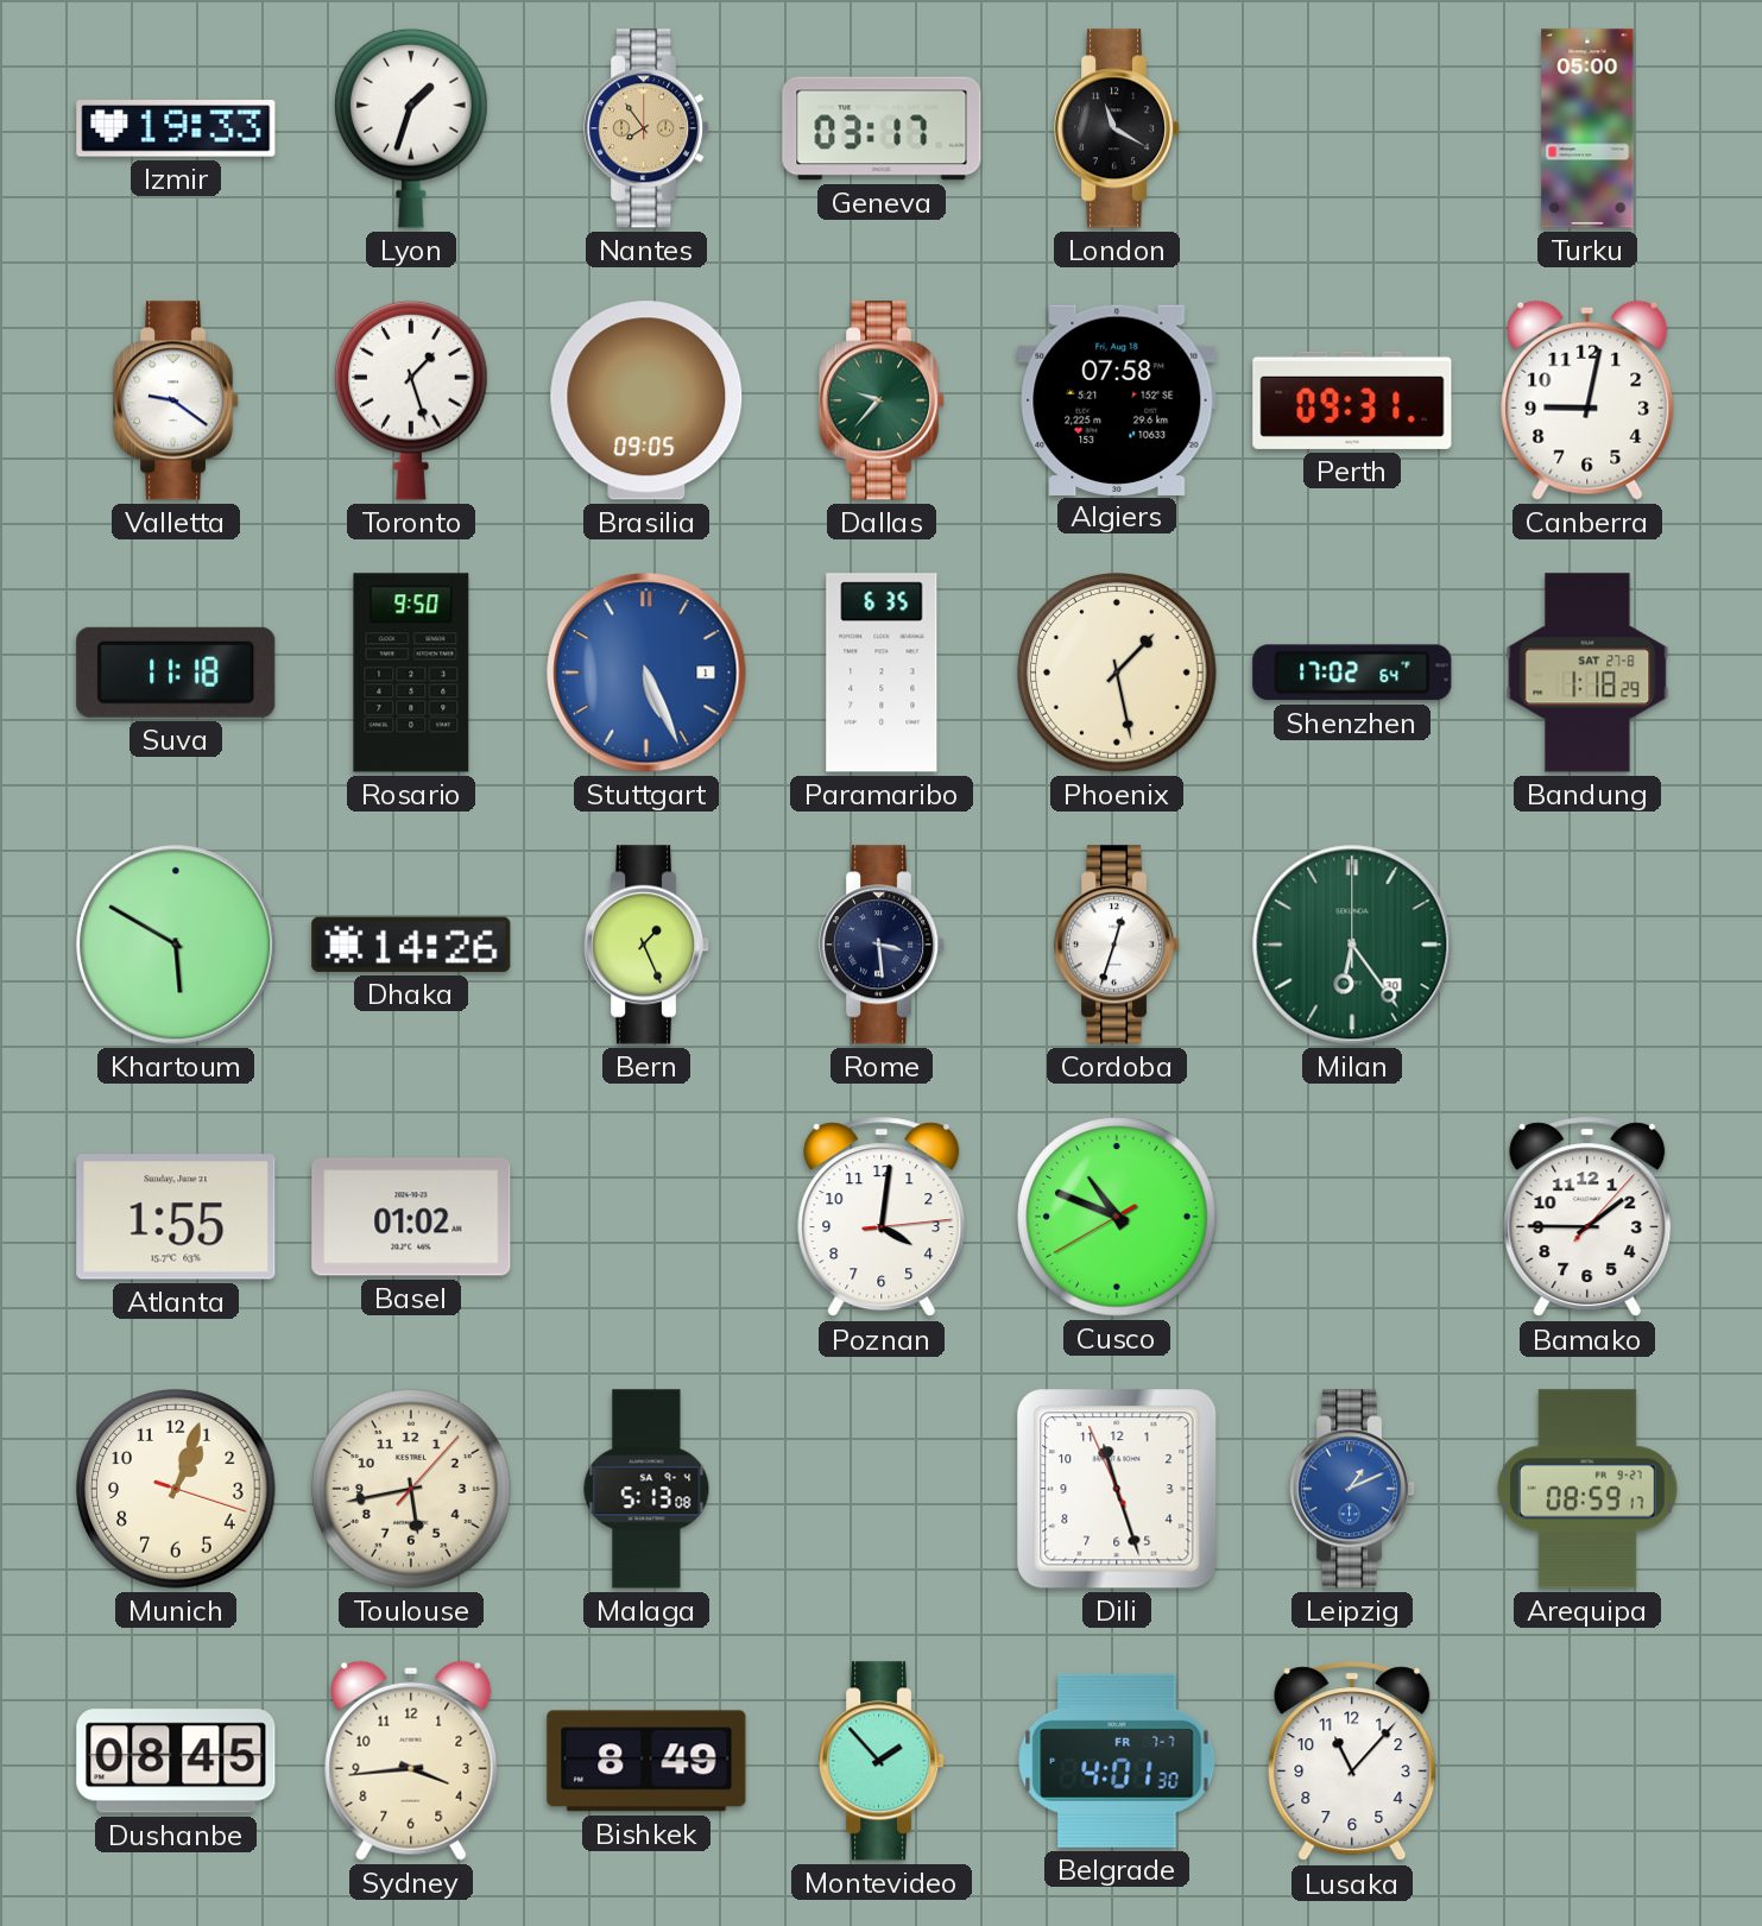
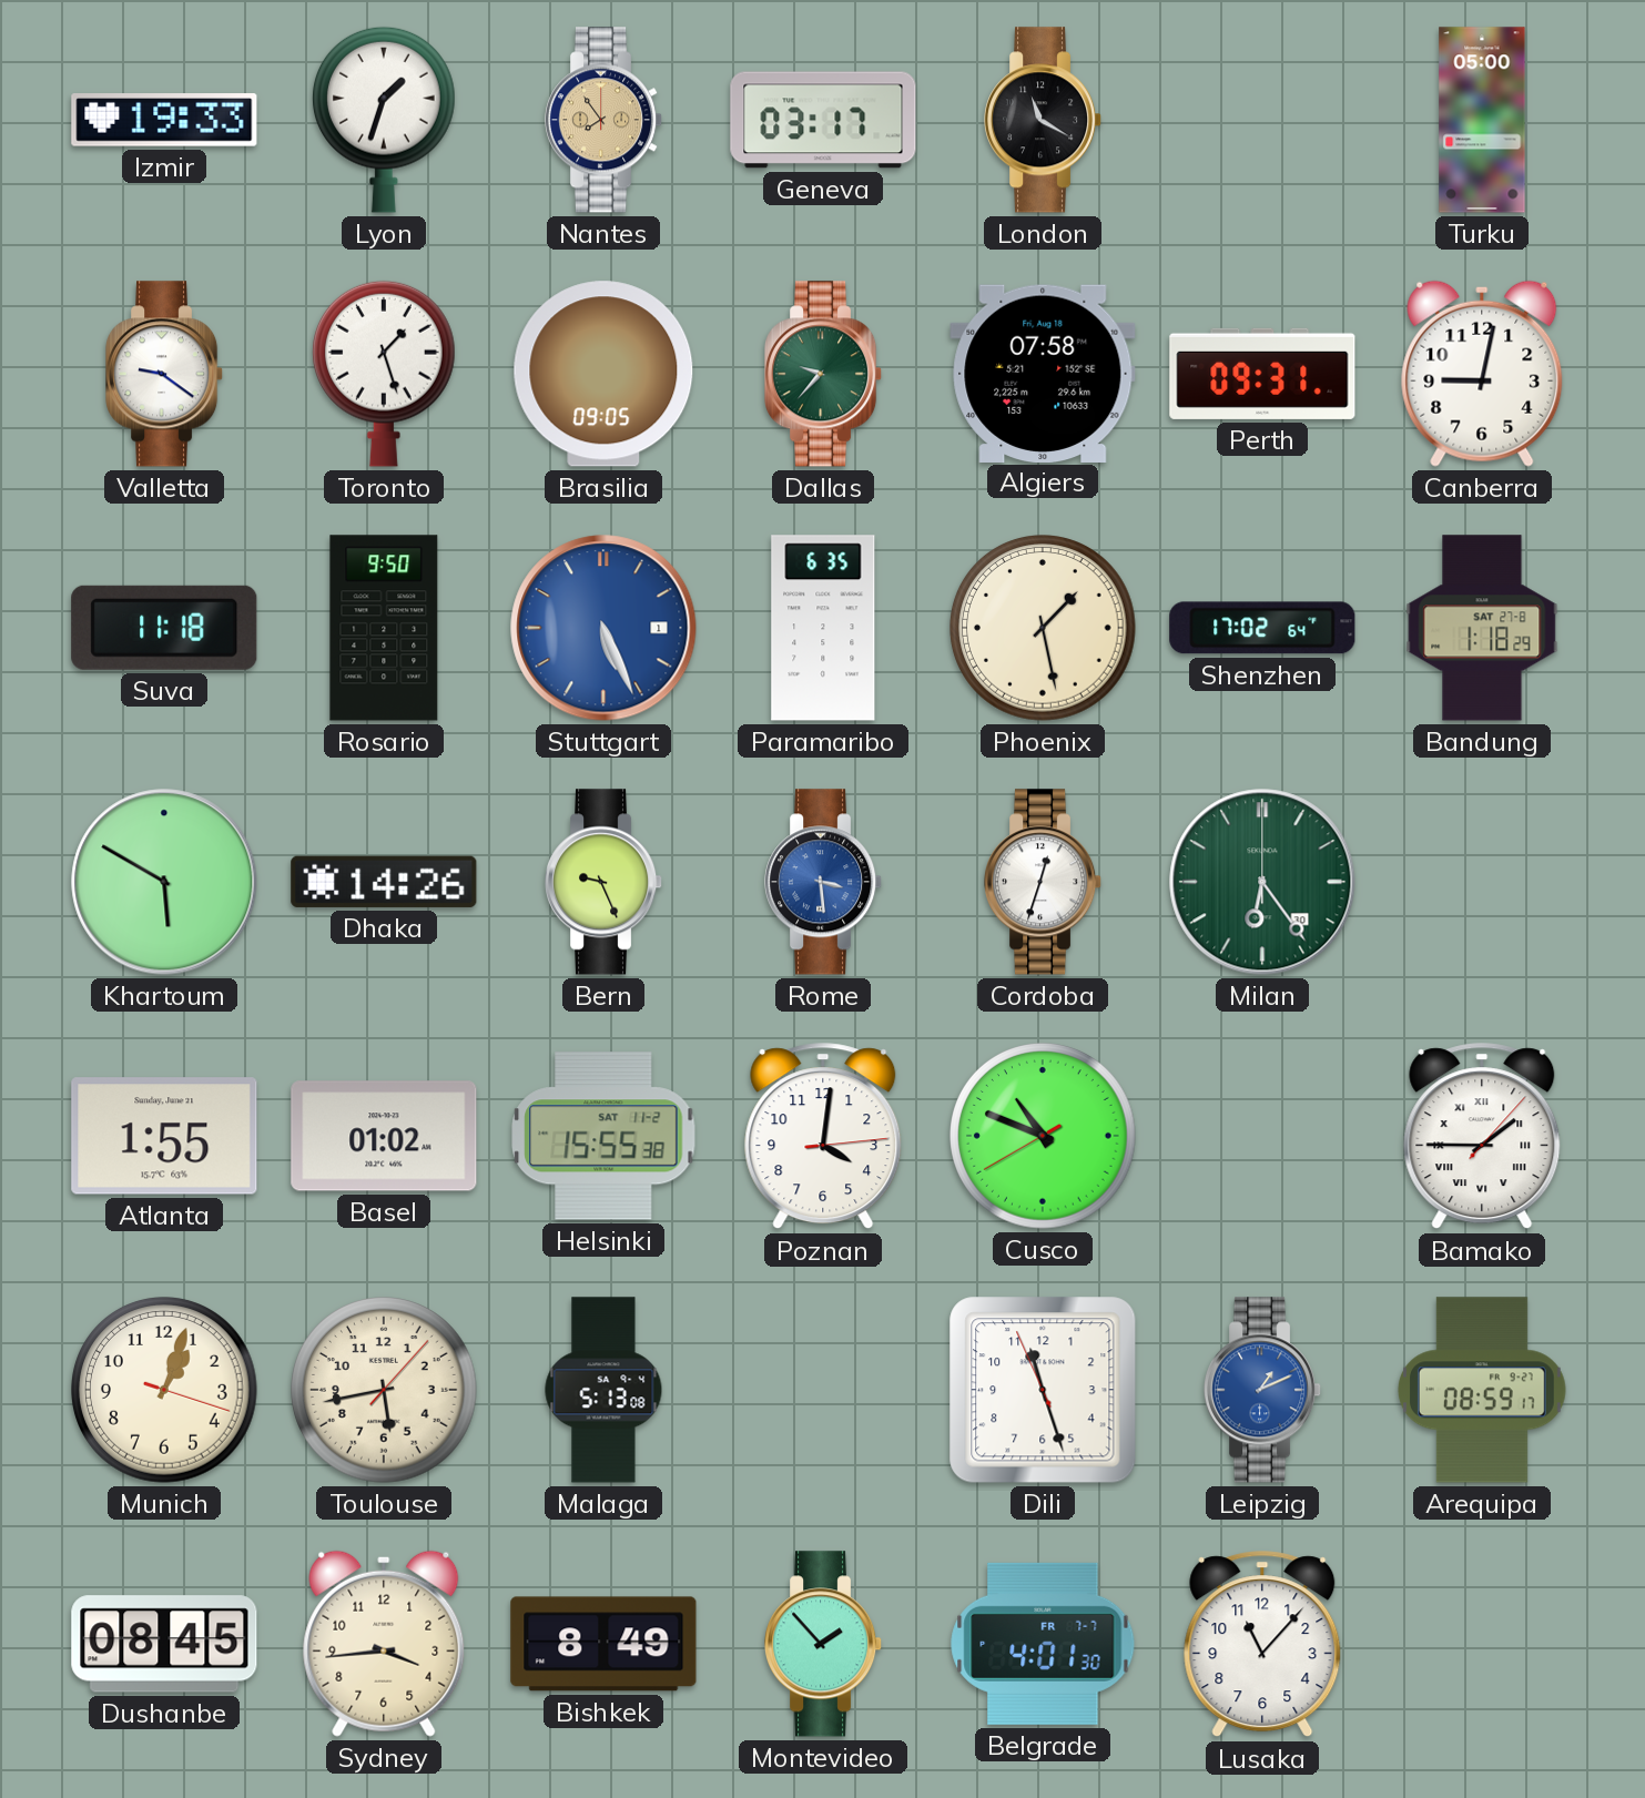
Bern: 1:26 -> 9:26 (605, 882)
Rome dial: navy -> blue (824, 882)
Helsinki: none -> 15:55 (603, 1136)
Bamako numerals: Arabic -> Roman (1482, 1137)
